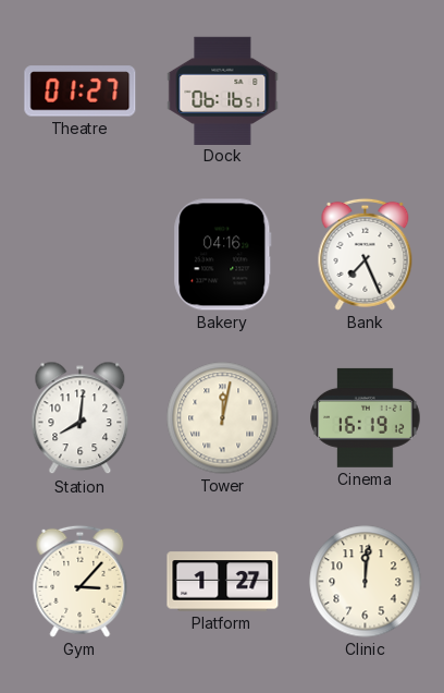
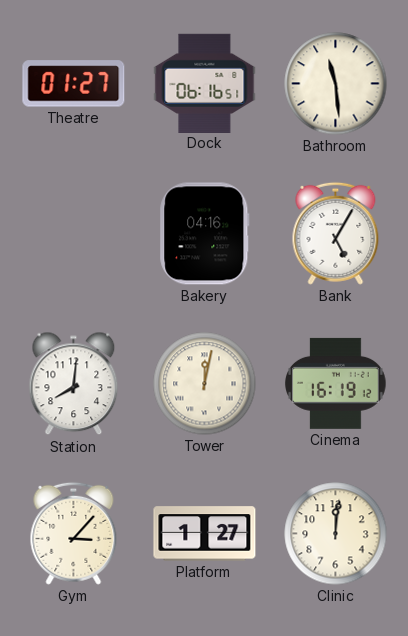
Bathroom: none -> 11:29 (336, 84)
Bank: 7:26 -> 5:05 (336, 233)
